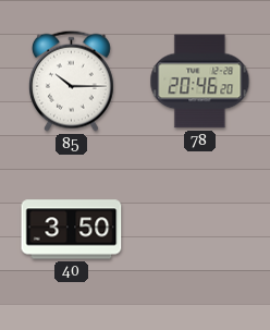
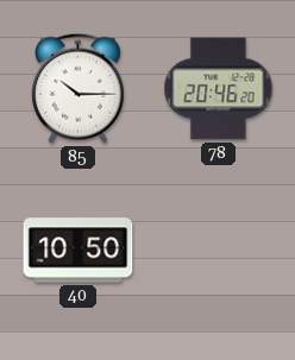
40: 3:50 -> 10:50 (79, 251)
